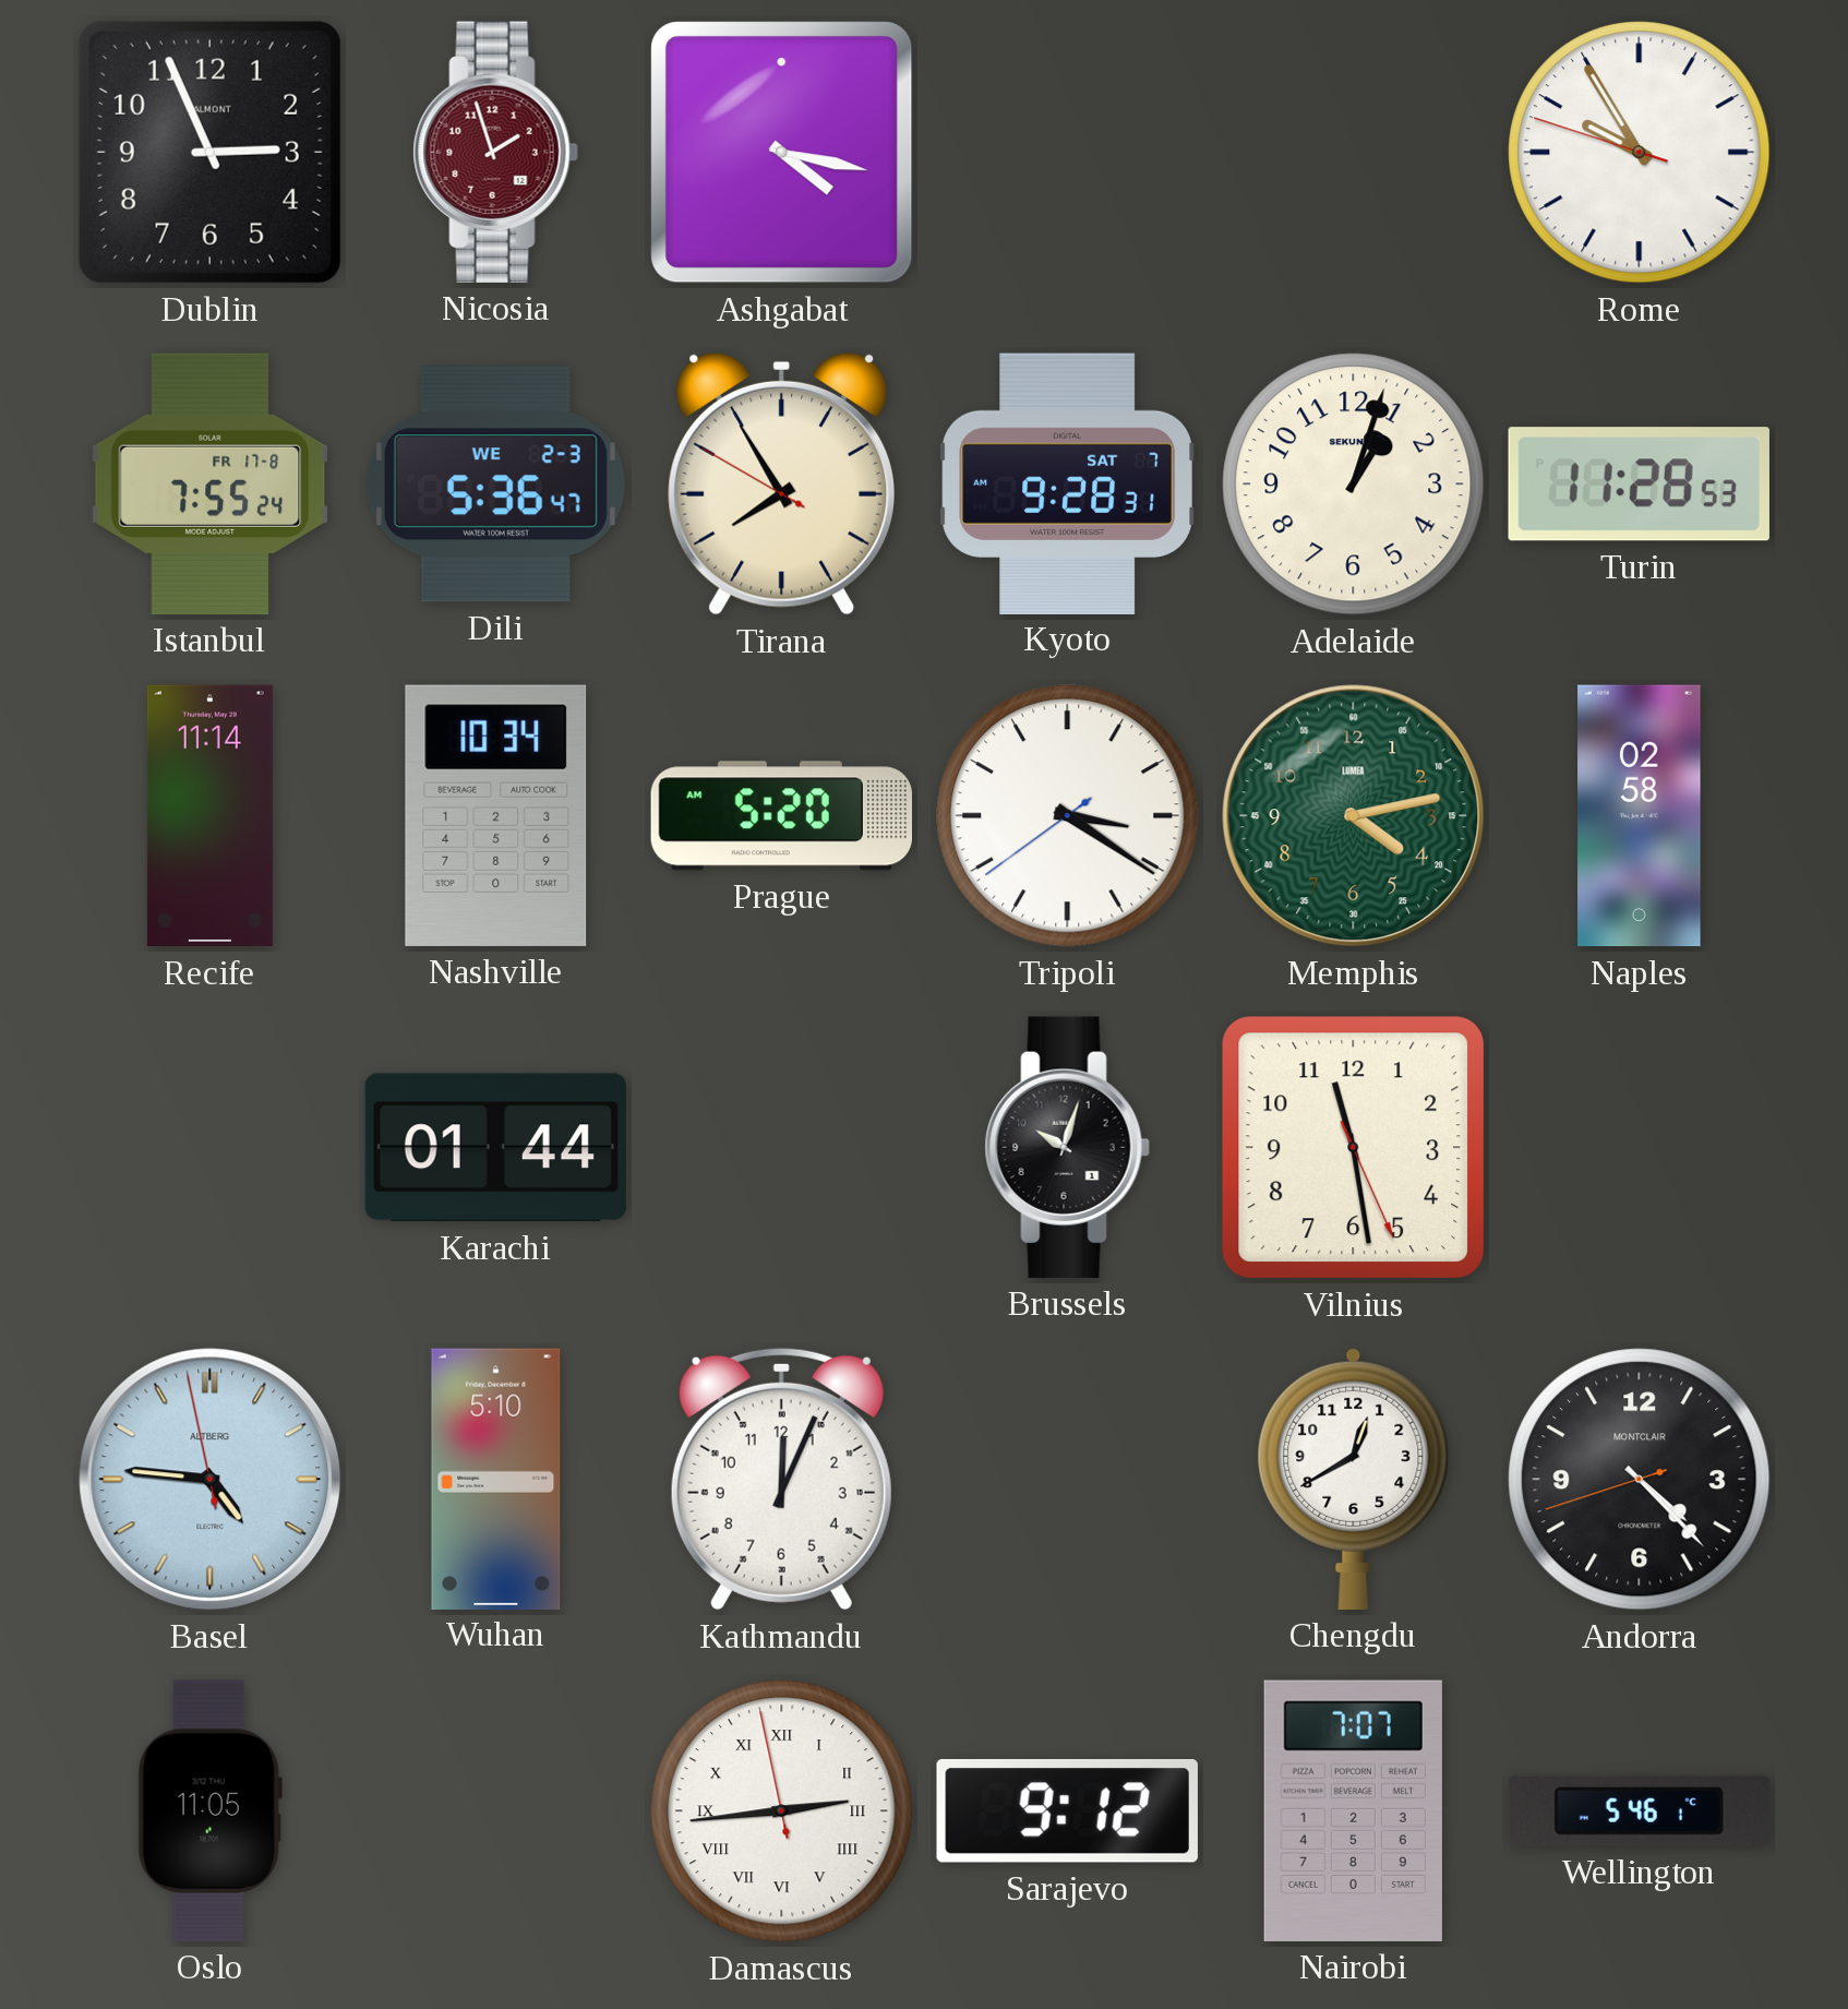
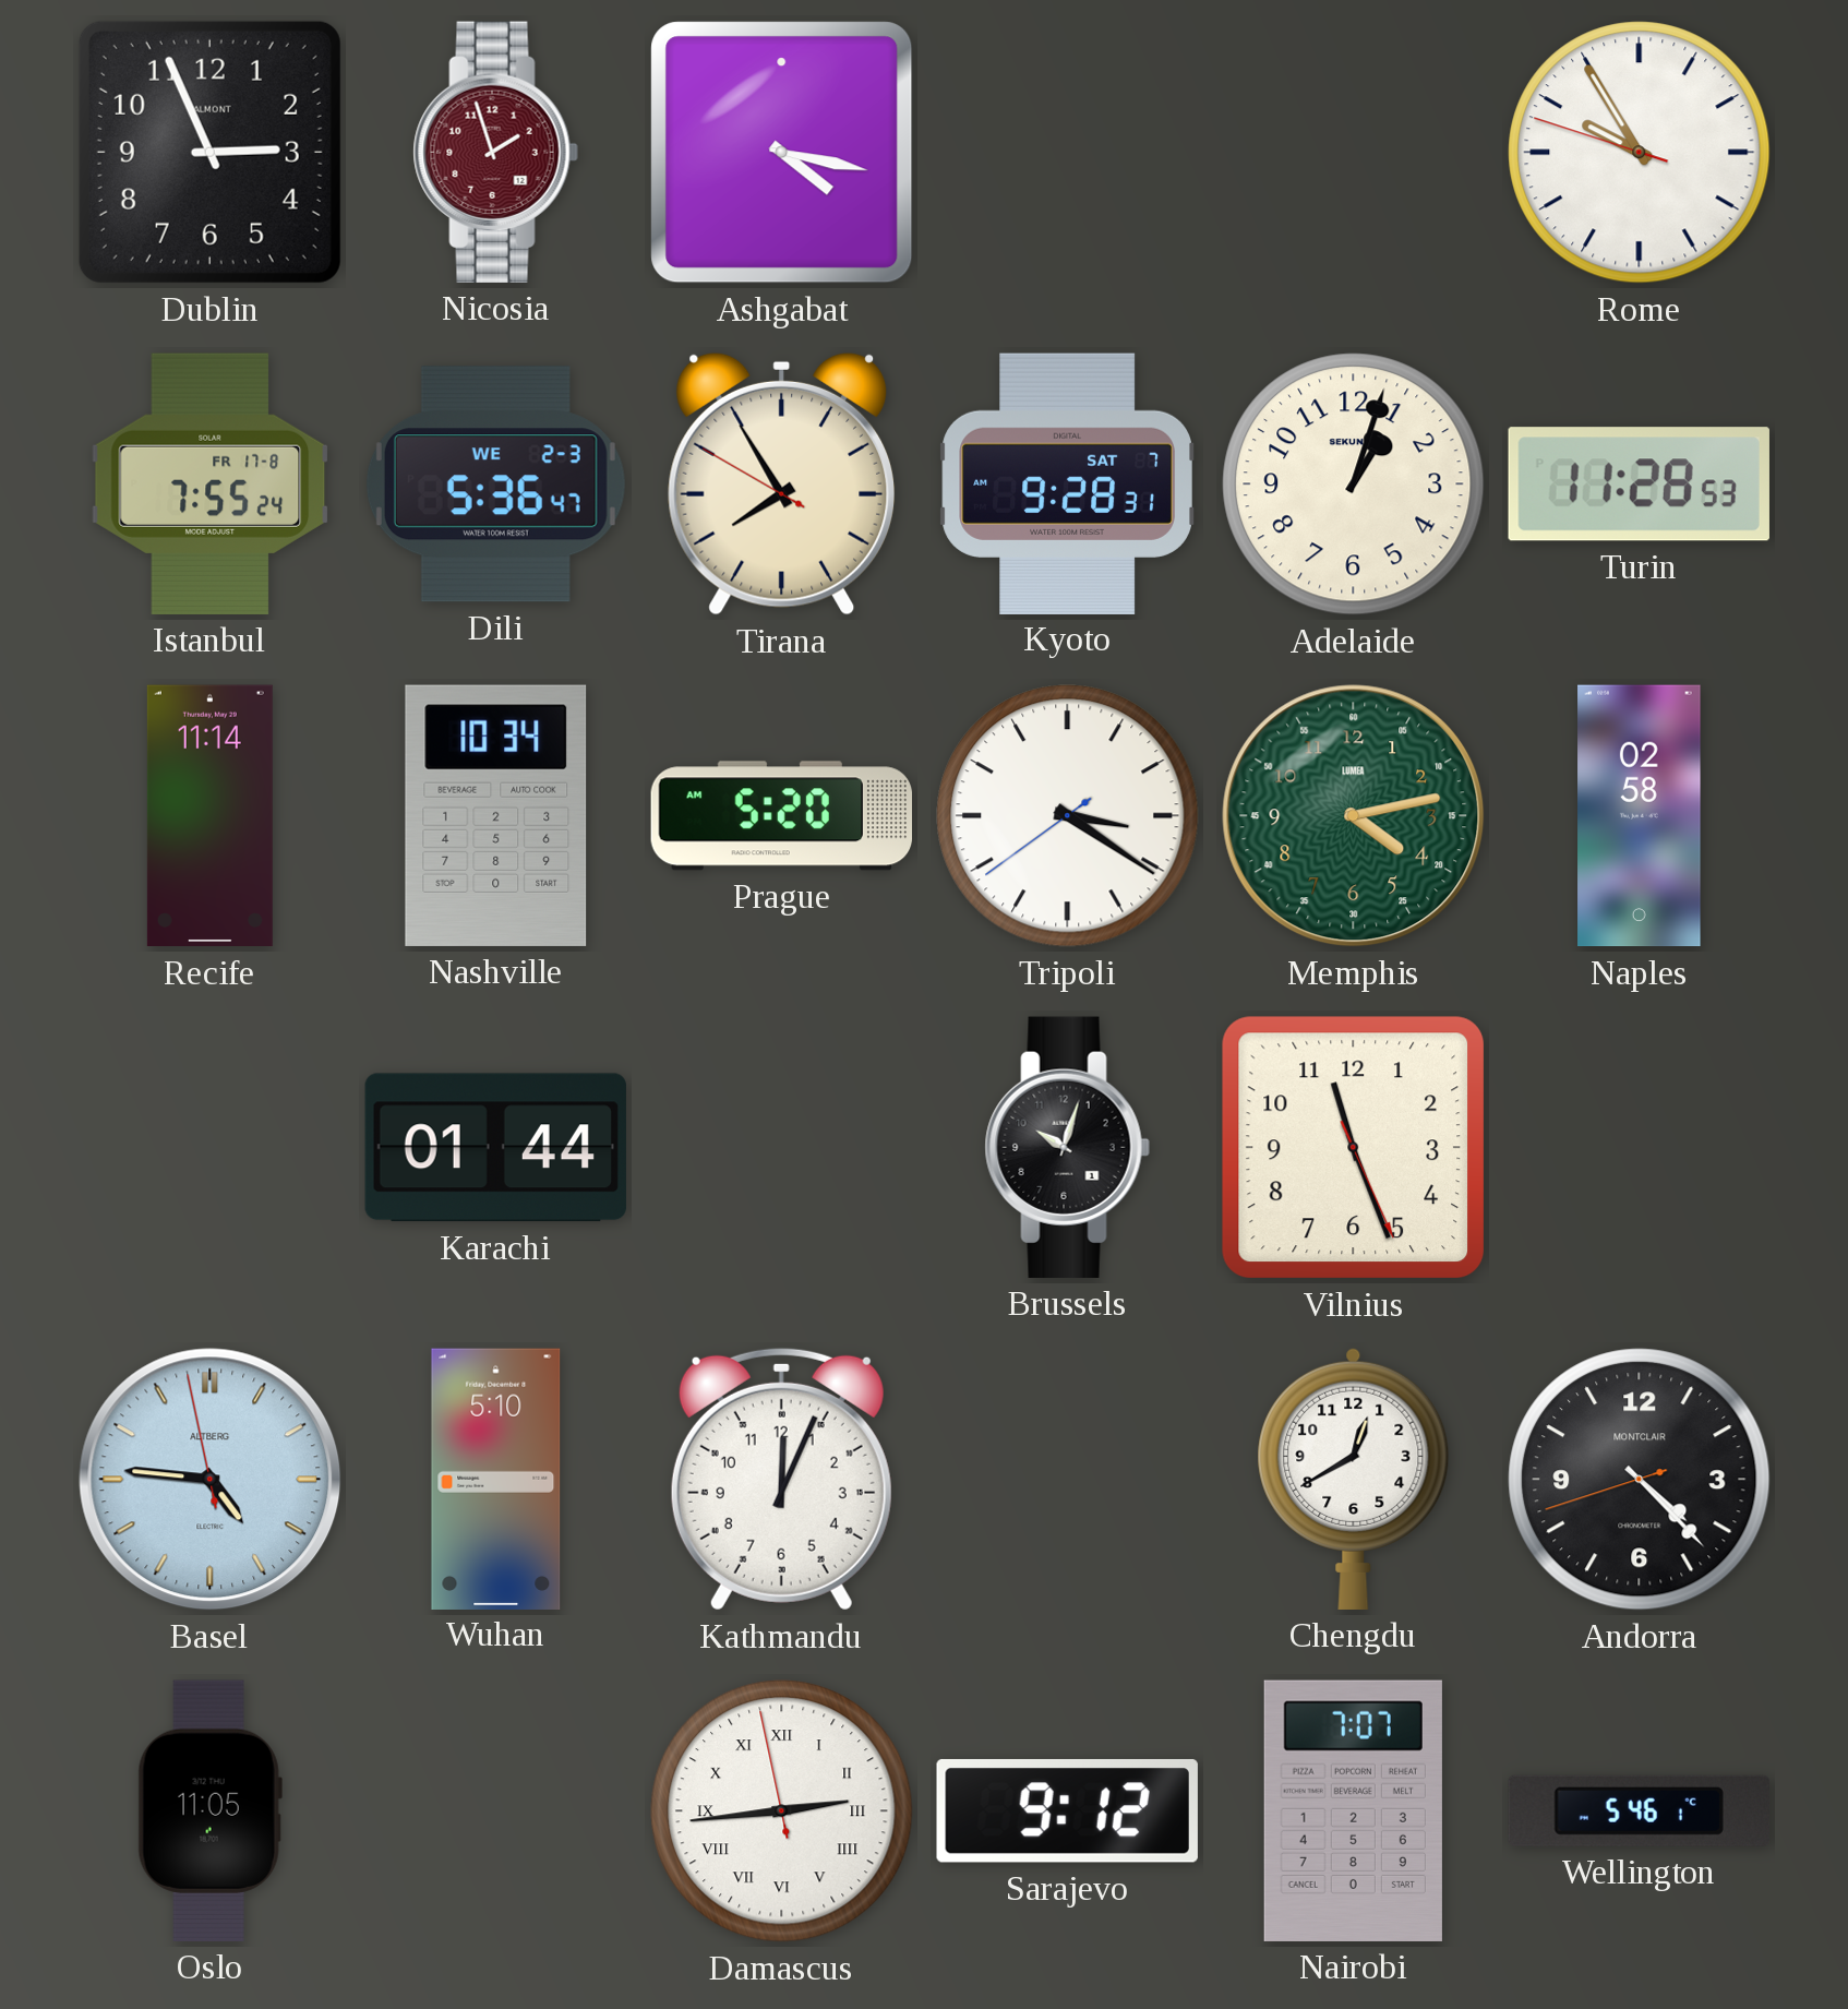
Vilnius: 11:28 -> 11:26 (1354, 1148)
